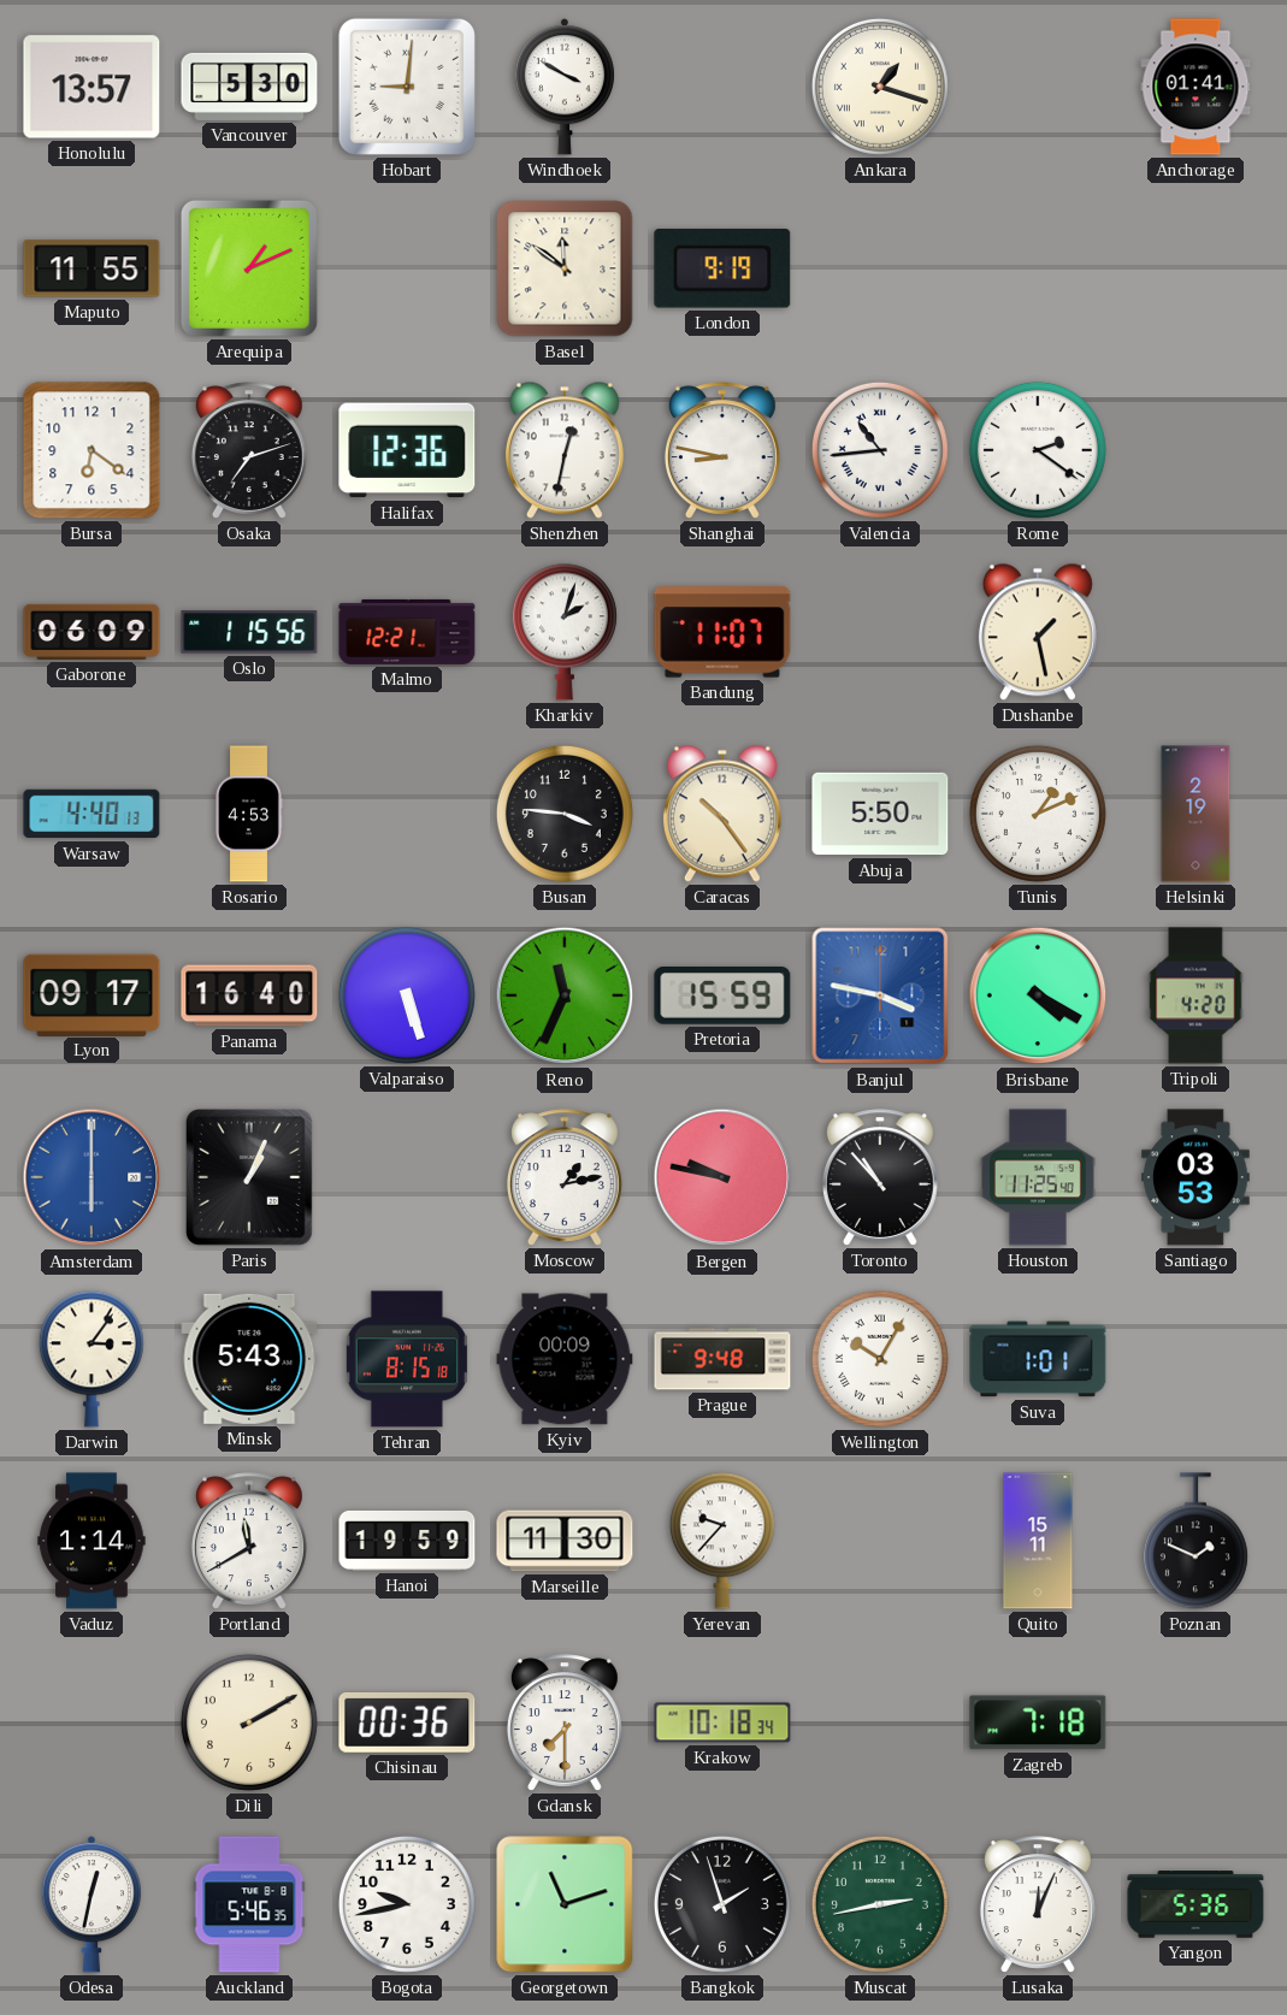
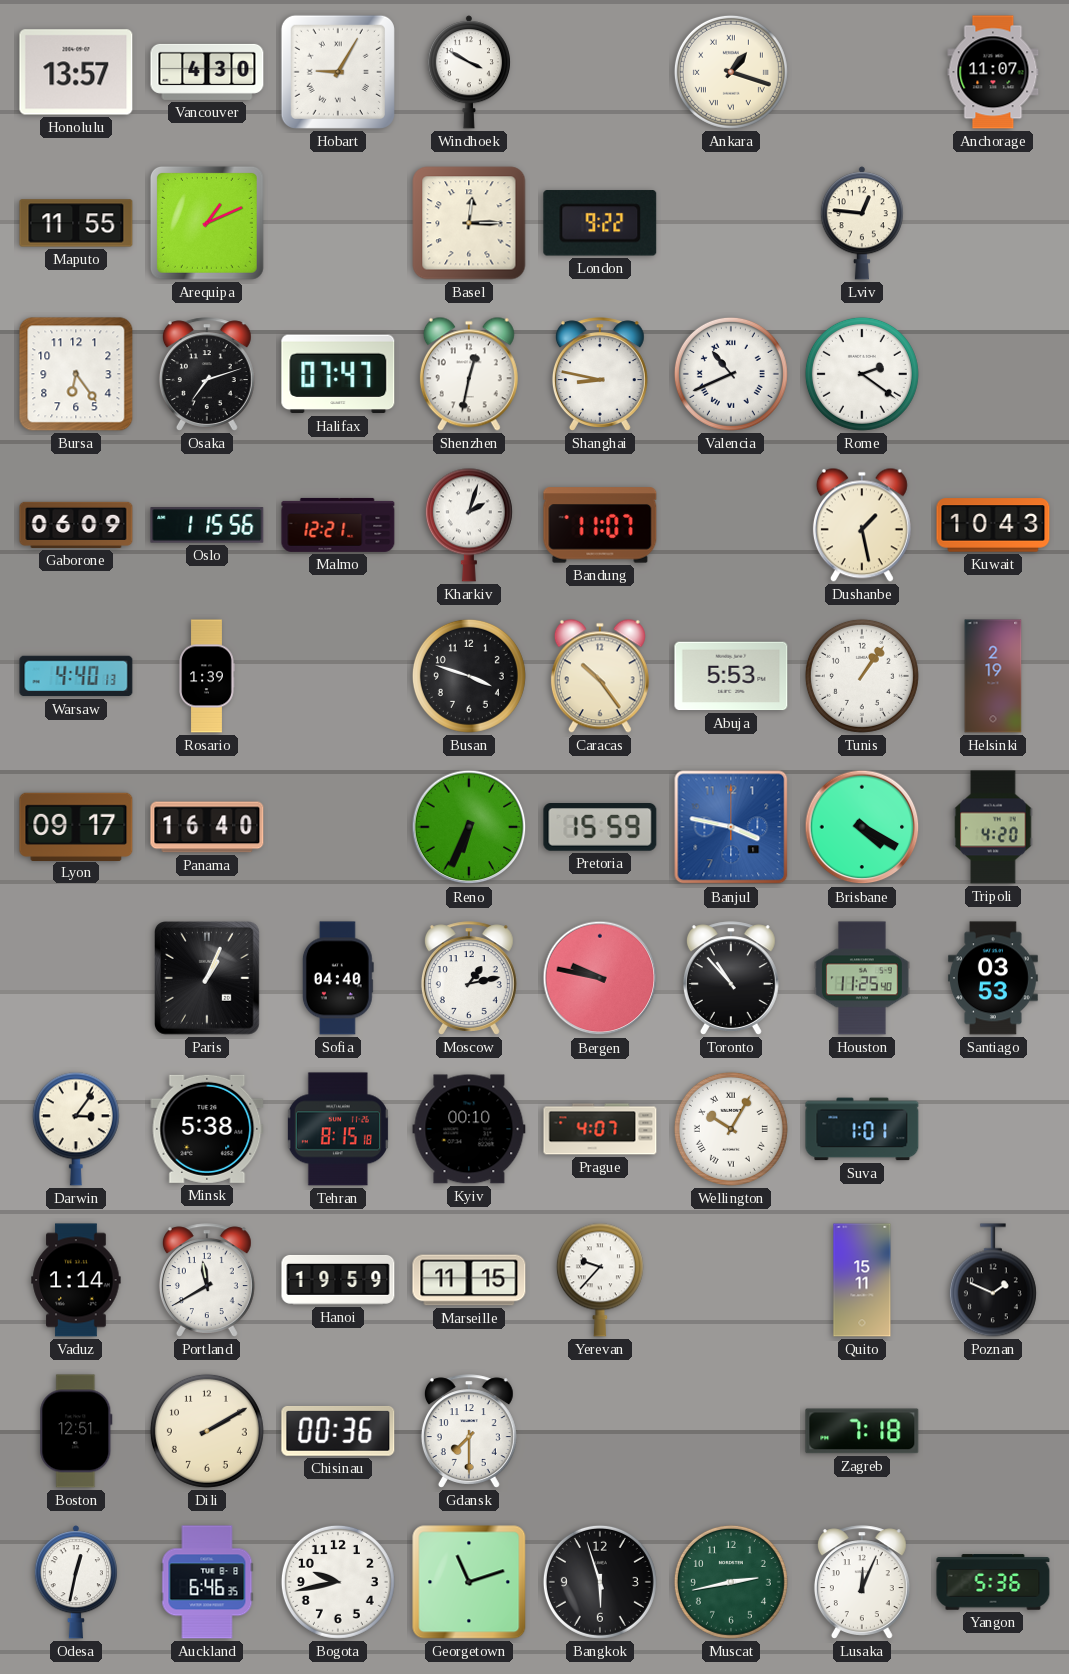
Vancouver: 5:30 -> 4:30 (207, 72)
Hobart: 9:01 -> 9:05 (338, 72)
Anchorage: 01:41 -> 11:07 (993, 72)
Basel: 11:51 -> 12:15 (469, 223)
London: 9:19 -> 9:22 (600, 223)
Lviv: none -> 12:46 (862, 223)
Bursa: 6:21 -> 6:24 (76, 374)
Halifax: 12:36 -> 07:47 (338, 374)
Valencia: 10:44 -> 10:41 (731, 374)
Kuwait: none -> 10:43 (993, 525)
Rosario: 4:53 -> 1:39 (207, 676)
Busan: 3:46 -> 3:48 (469, 676)
Abuja: 5:50 -> 5:53 (731, 676)
Tunis: 1:11 -> 1:06 (862, 676)
Valparaiso: 5:27 -> none (407, 995)
Reno: 11:34 -> 6:34 (469, 827)
Amsterdam: 6:00 -> none (91, 1177)
Sofia: none -> 04:40 (338, 978)
Minsk: 5:43 -> 5:38 (207, 1129)
Kyiv: 00:09 -> 00:10 (469, 1129)
Prague: 9:48 -> 4:07 (600, 1129)
Marseille: 11:30 -> 11:15 (469, 1280)
Boston: none -> 12:51 (76, 1431)
Krakow: 10:18 -> none (722, 1722)
Auckland: 5:46 -> 6:46 (207, 1582)
Bangkok: 1:57 -> 5:57 (600, 1582)
